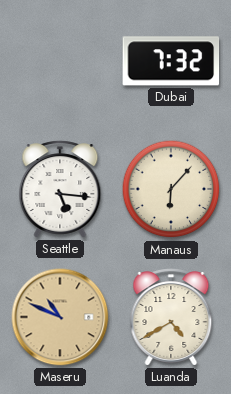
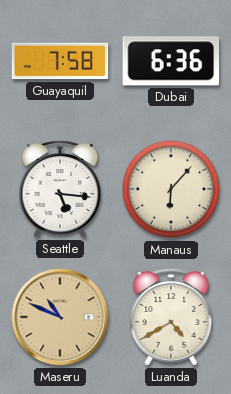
Guayaquil: none -> 7:58 (60, 61)
Dubai: 7:32 -> 6:36 (171, 61)
